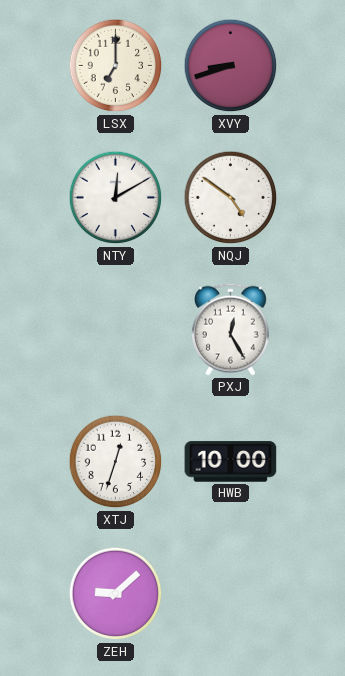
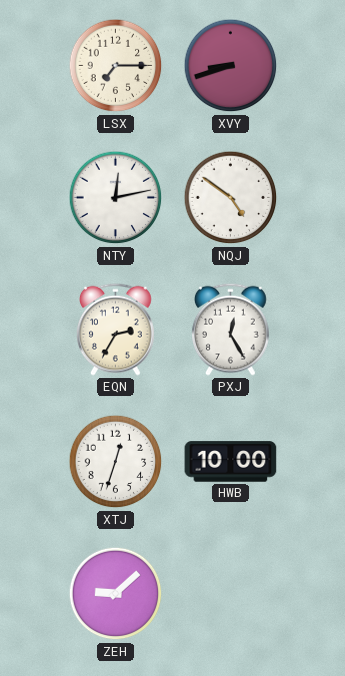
LSX: 7:00 -> 7:15 (116, 66)
NTY: 12:10 -> 12:13 (116, 198)
EQN: none -> 2:35 (116, 329)
